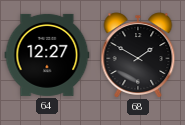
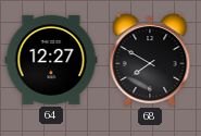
68: 1:50 -> 7:50 (150, 60)
